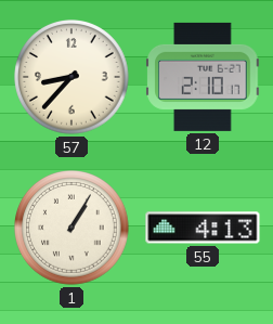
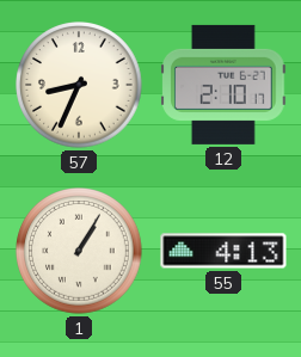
57: 8:37 -> 8:34 (80, 86)
